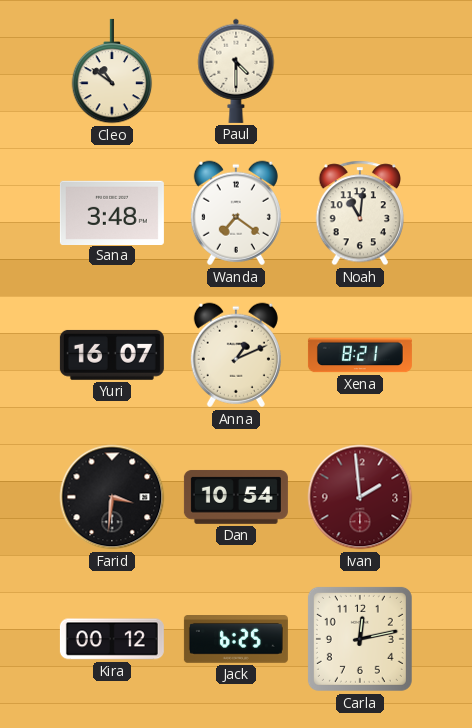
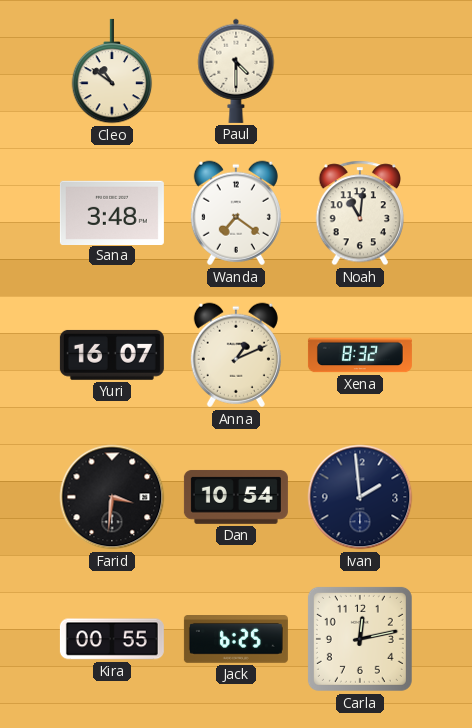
Xena: 8:21 -> 8:32 (360, 355)
Ivan dial: burgundy -> navy (360, 497)
Kira: 00:12 -> 00:55 (112, 639)
